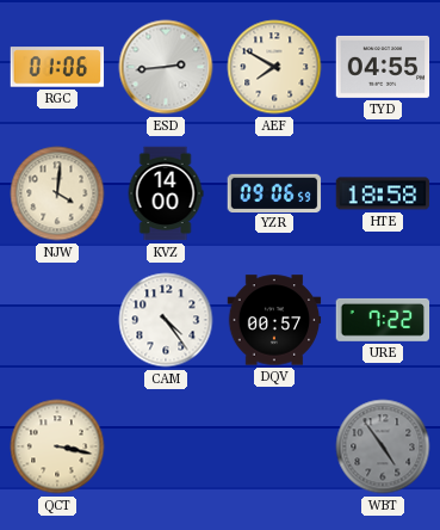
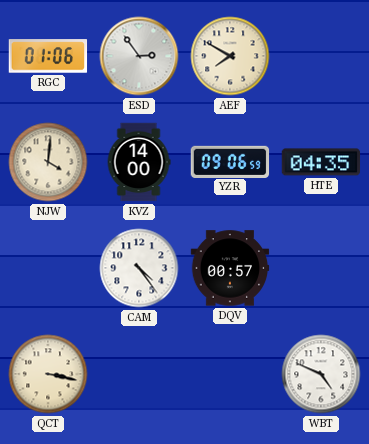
ESD: 2:44 -> 2:54 (139, 56)
TYD: 04:55 -> none (383, 67)
HTE: 18:58 -> 04:35 (321, 162)
URE: 7:22 -> none (383, 320)
WBT: 4:54 -> 4:49 (321, 374)
WBT dial: grey -> white (321, 374)
